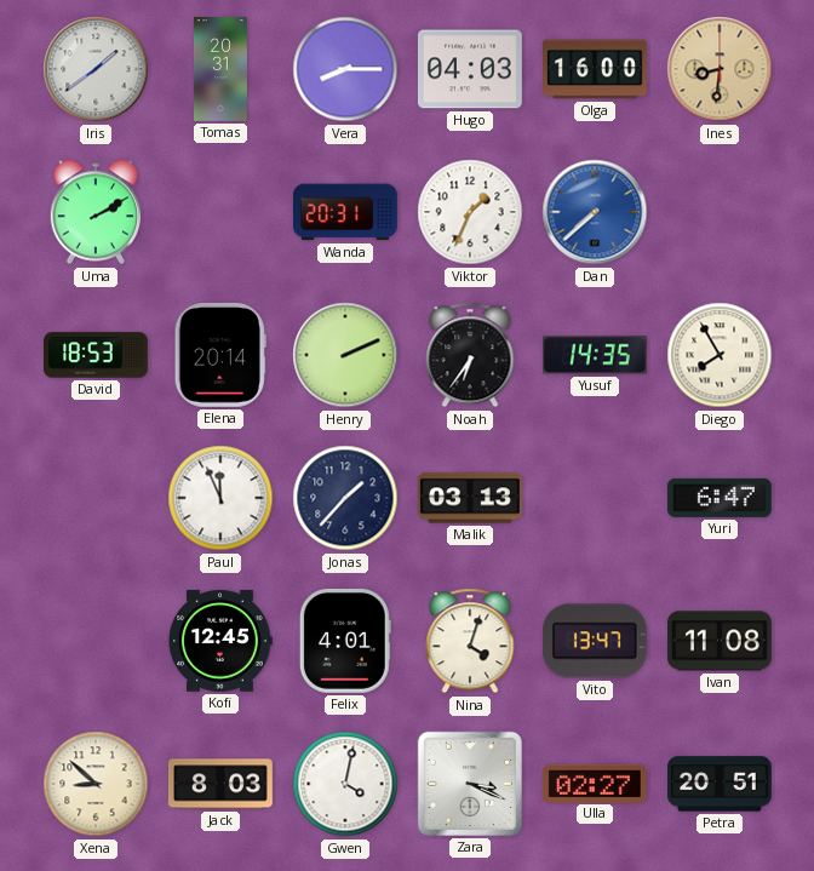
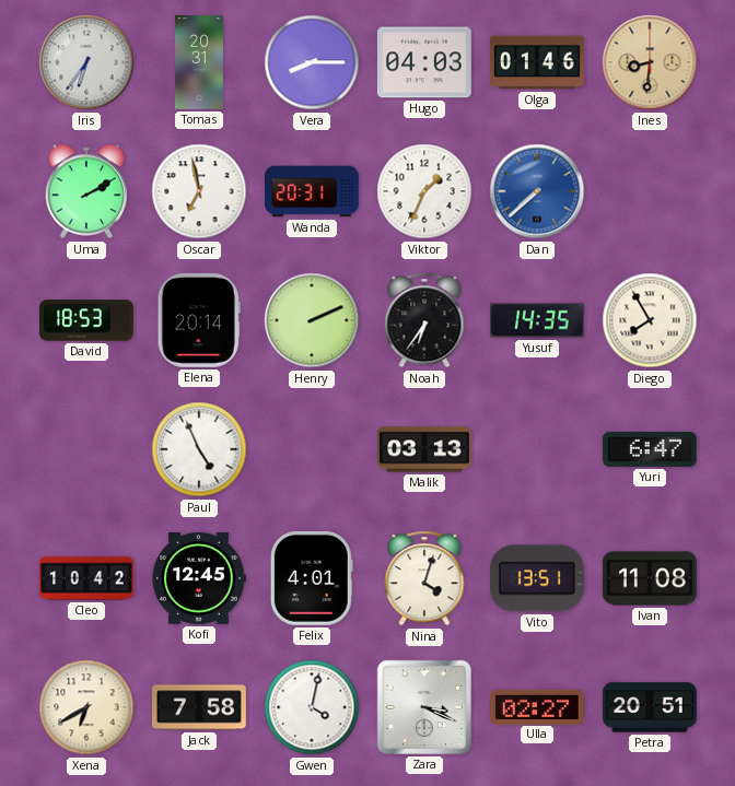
Iris: 1:39 -> 6:36 (86, 62)
Olga: 16:00 -> 01:46 (538, 62)
Oscar: none -> 6:58 (199, 191)
Paul: 11:56 -> 4:56 (199, 449)
Jonas: 1:37 -> none (345, 498)
Cleo: none -> 10:42 (87, 578)
Vito: 13:47 -> 13:51 (537, 578)
Xena: 8:52 -> 6:40 (86, 707)
Jack: 8:03 -> 7:58 (200, 707)
